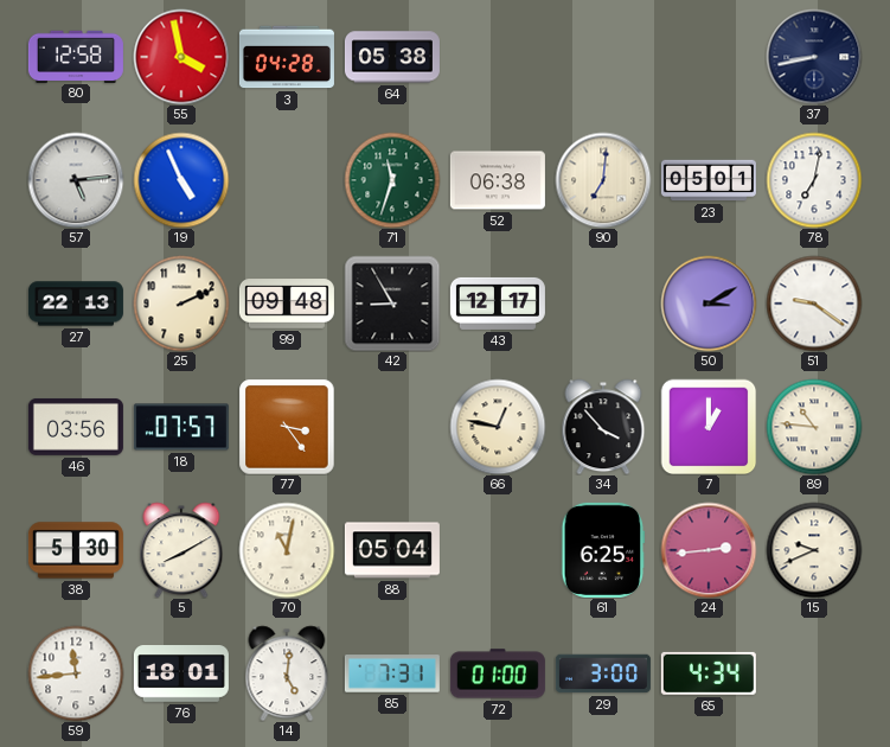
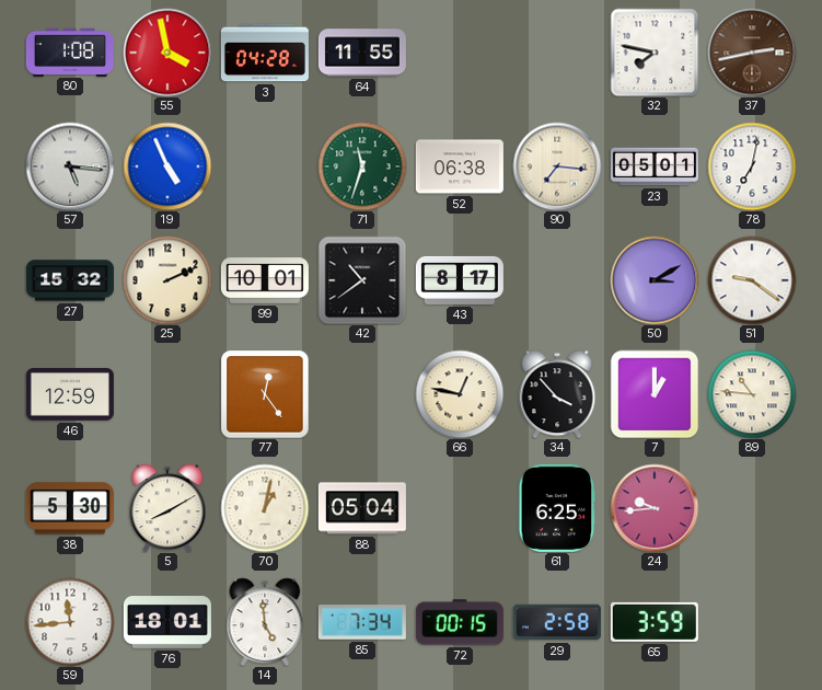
80: 12:58 -> 1:08 (70, 51)
64: 05:38 -> 11:55 (362, 53)
32: none -> 7:47 (655, 53)
37: 8:43 -> 2:43 (752, 53)
37 dial: navy -> brown (752, 53)
57: 5:14 -> 5:16 (70, 166)
90: 7:01 -> 7:16 (557, 166)
27: 22:13 -> 15:32 (70, 280)
99: 09:48 -> 10:01 (265, 280)
42: 8:55 -> 10:39 (362, 280)
43: 12:17 -> 8:17 (460, 280)
46: 03:56 -> 12:59 (70, 394)
18: 07:57 -> none (181, 427)
77: 3:24 -> 12:24 (265, 394)
70: 11:02 -> 1:02 (265, 508)
24: 2:44 -> 9:44 (655, 508)
15: 9:41 -> none (814, 550)
14: 5:01 -> 4:59 (265, 622)
85: 7:31 -> 7:34 (362, 622)
72: 01:00 -> 00:15 (460, 622)
29: 3:00 -> 2:58 (557, 622)
65: 4:34 -> 3:59 (655, 622)
